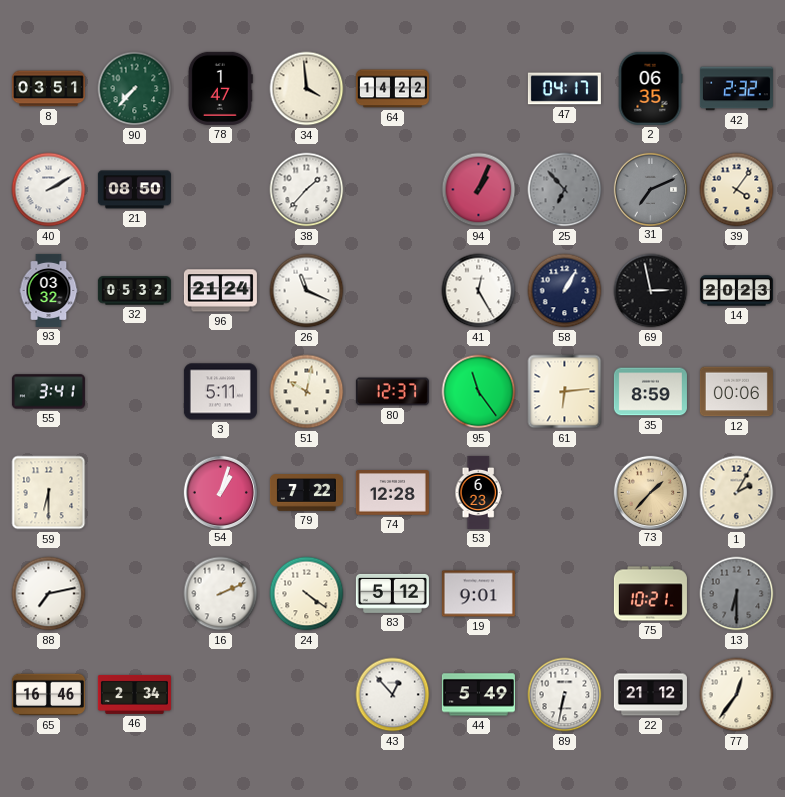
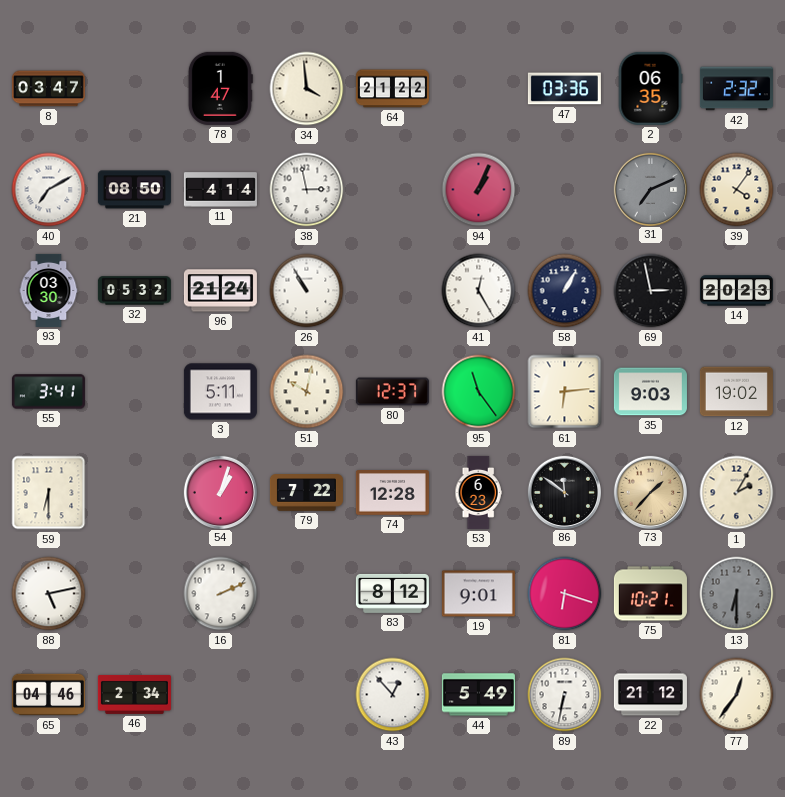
8: 03:51 -> 03:47 (48, 89)
90: 7:37 -> none (135, 89)
64: 14:22 -> 21:22 (392, 89)
47: 04:17 -> 03:36 (564, 89)
40: 2:10 -> 7:10 (49, 190)
11: none -> 4:14 (220, 190)
38: 1:37 -> 2:58 (307, 190)
25: 6:53 -> none (565, 190)
93: 03:32 -> 03:30 (49, 290)
26: 11:19 -> 10:55 (307, 291)
35: 8:59 -> 9:03 (650, 392)
12: 00:06 -> 19:02 (736, 392)
86: none -> 11:51 (564, 492)
88: 7:13 -> 5:13 (49, 594)
24: 4:21 -> none (307, 594)
83: 5:12 -> 8:12 (392, 593)
81: none -> 6:18 (565, 594)
65: 16:46 -> 04:46 (48, 695)
